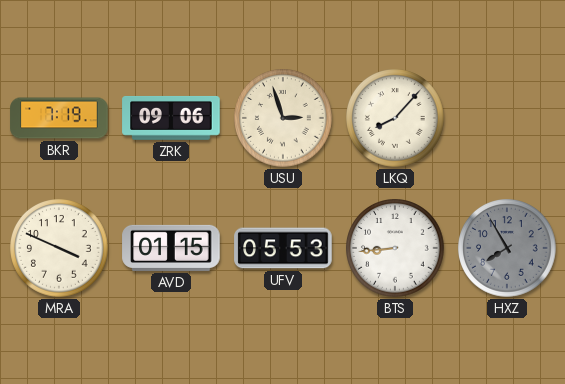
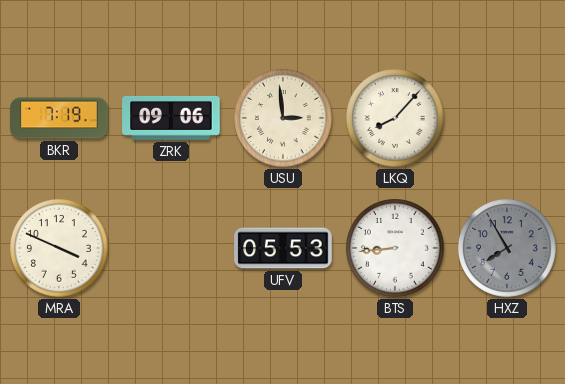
USU: 2:57 -> 2:59 (284, 119)
AVD: 01:15 -> none (171, 248)
